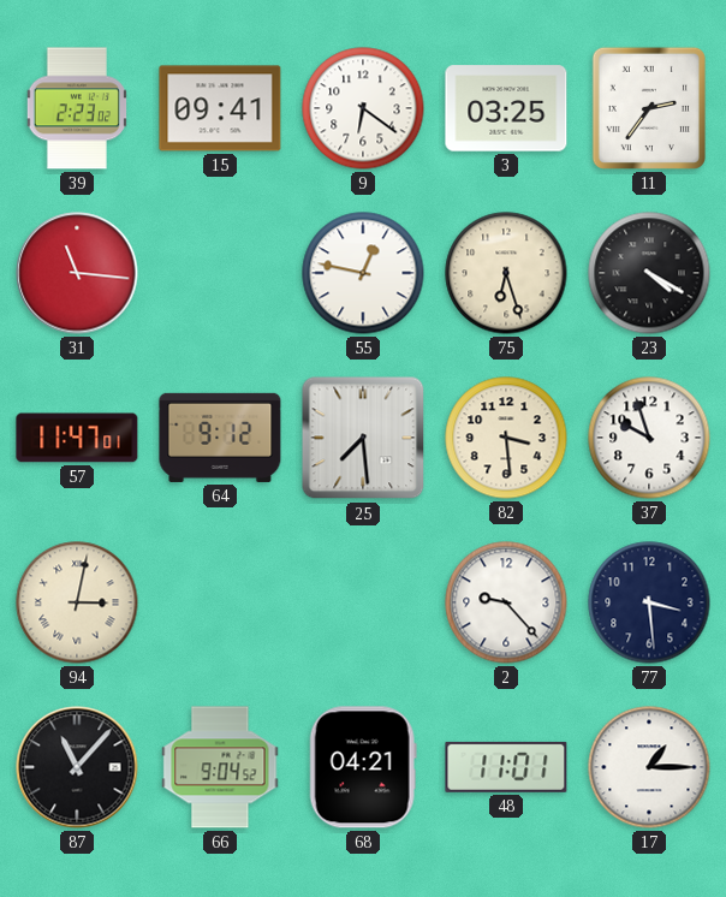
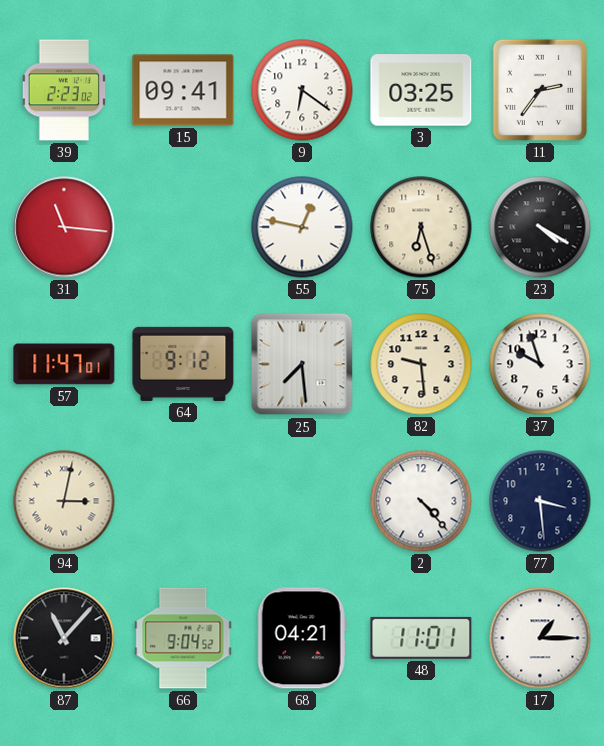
82: 3:29 -> 9:29 (421, 364)
2: 9:23 -> 4:23 (421, 501)
